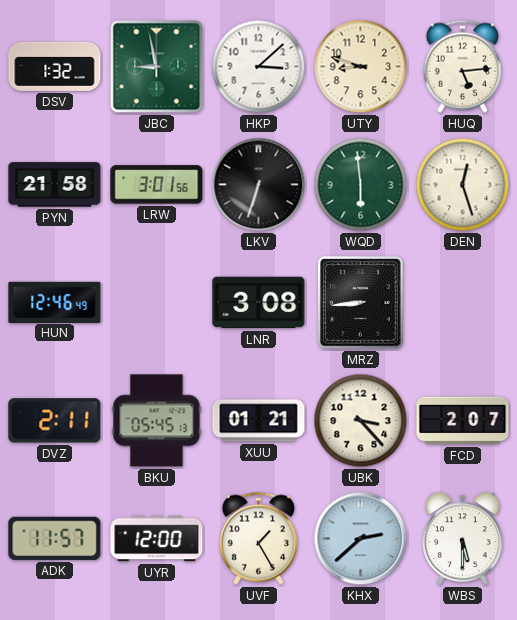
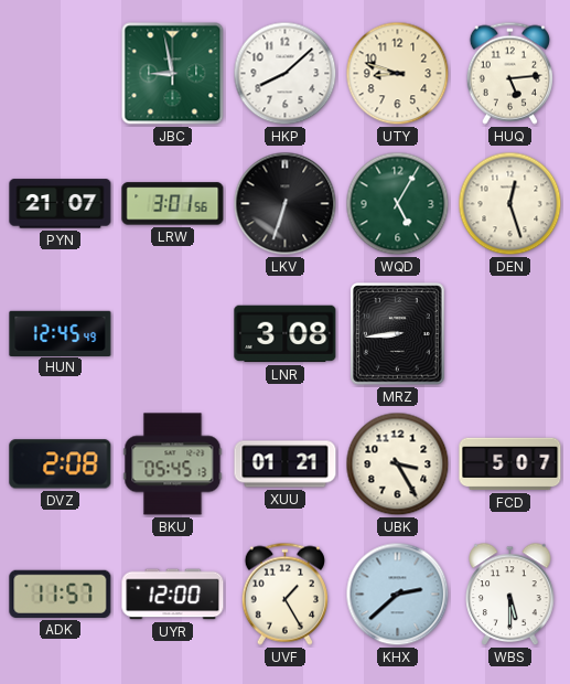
DSV: 1:32 -> none (55, 66)
HKP: 3:08 -> 8:08 (286, 74)
PYN: 21:58 -> 21:07 (61, 204)
WQD: 5:59 -> 5:05 (398, 204)
HUN: 12:46 -> 12:45 (61, 333)
DVZ: 2:11 -> 2:08 (61, 464)
UBK: 3:23 -> 3:25 (398, 464)
FCD: 2:07 -> 5:07 (510, 464)
